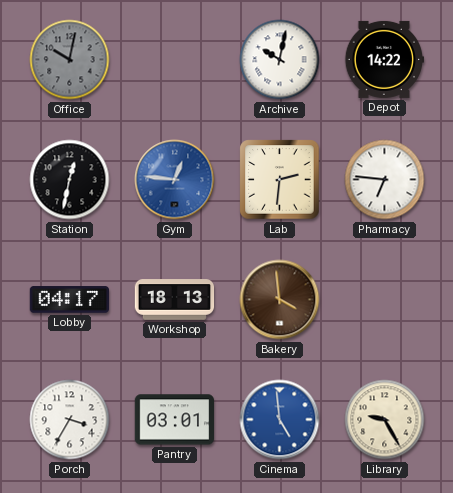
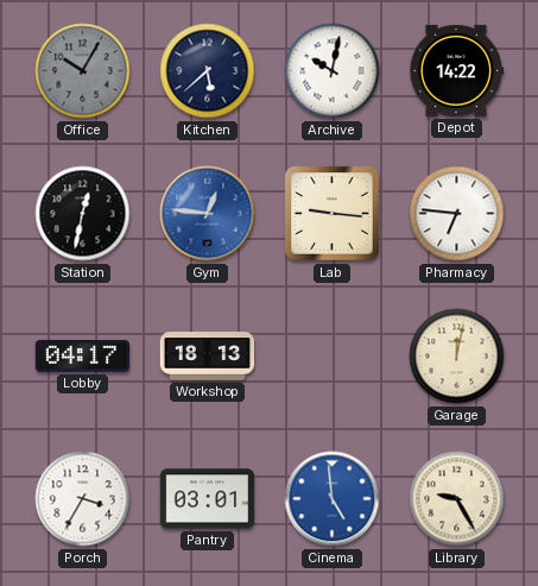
Office: 10:02 -> 10:05 (83, 71)
Kitchen: none -> 5:38 (208, 71)
Lab: 2:31 -> 9:16 (333, 214)
Bakery: 3:59 -> none (280, 300)
Garage: none -> 12:02 (457, 357)
